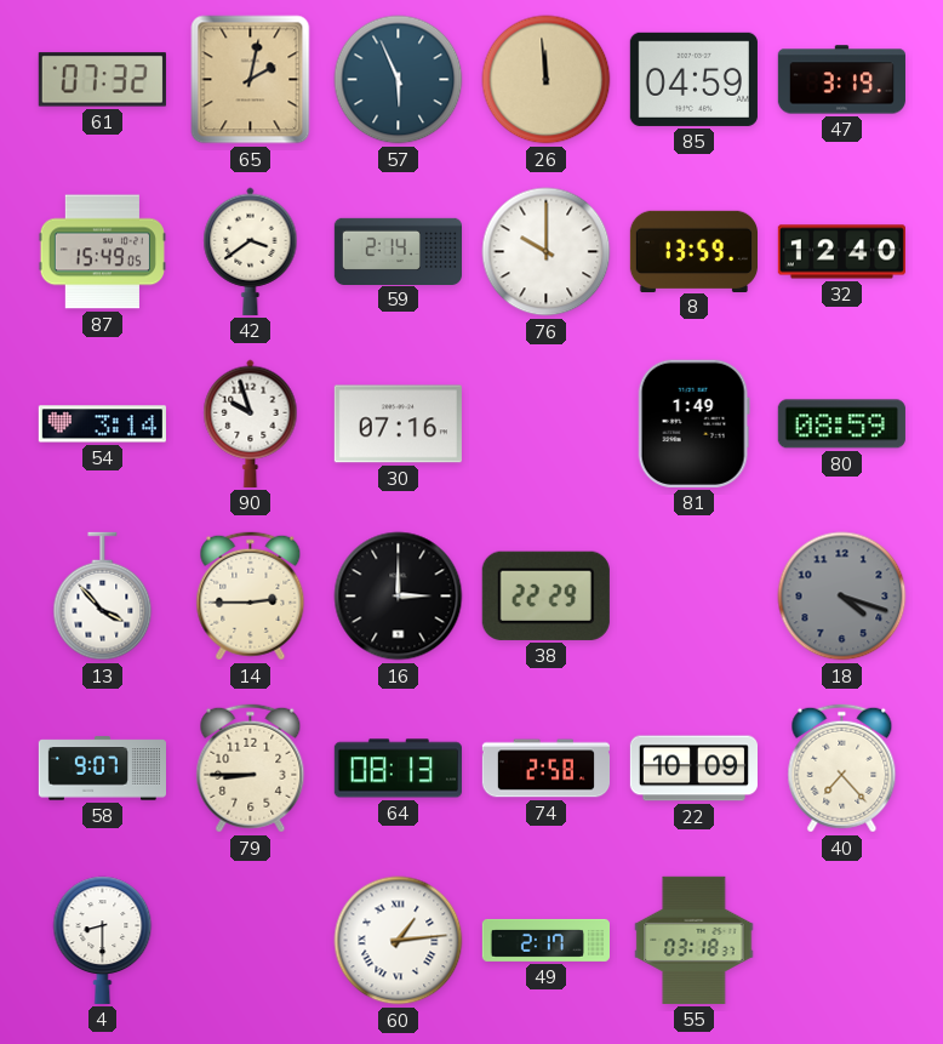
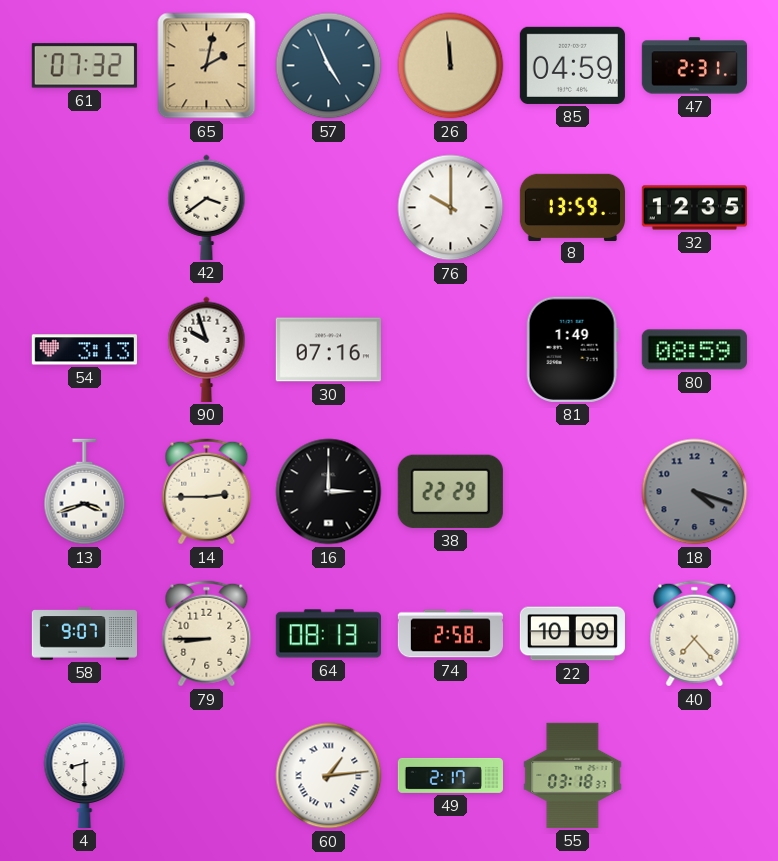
57: 5:56 -> 4:56 (329, 66)
47: 3:19 -> 2:31 (694, 66)
87: 15:49 -> none (102, 252)
59: 2:14 -> none (398, 251)
32: 12:40 -> 12:35 (694, 208)
54: 3:14 -> 3:13 (84, 350)
13: 3:53 -> 3:42 (85, 492)
